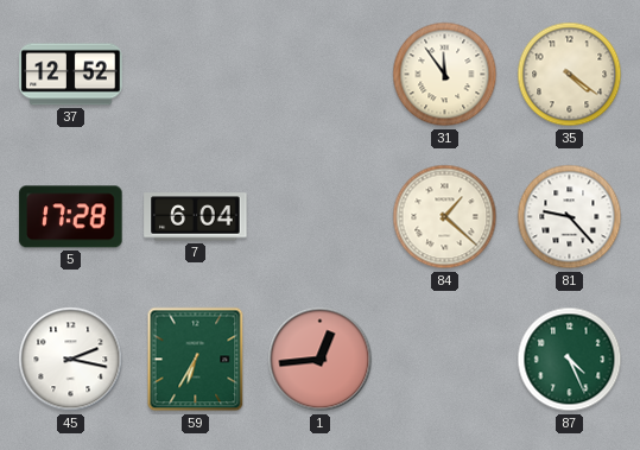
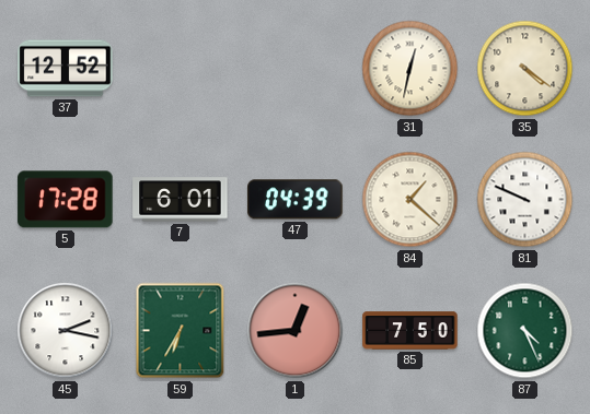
31: 11:54 -> 12:32 (410, 69)
7: 6:04 -> 6:01 (181, 200)
47: none -> 04:39 (296, 200)
81: 9:23 -> 9:49 (525, 200)
85: none -> 7:50 (410, 331)
